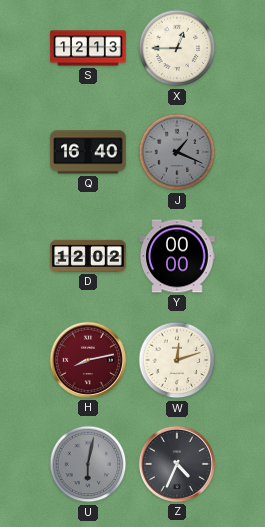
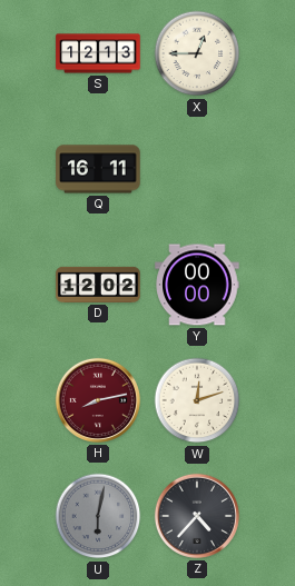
Q: 16:40 -> 16:11 (98, 169)
J: 1:19 -> none (177, 152)
Z: 4:34 -> 4:37 (197, 516)
